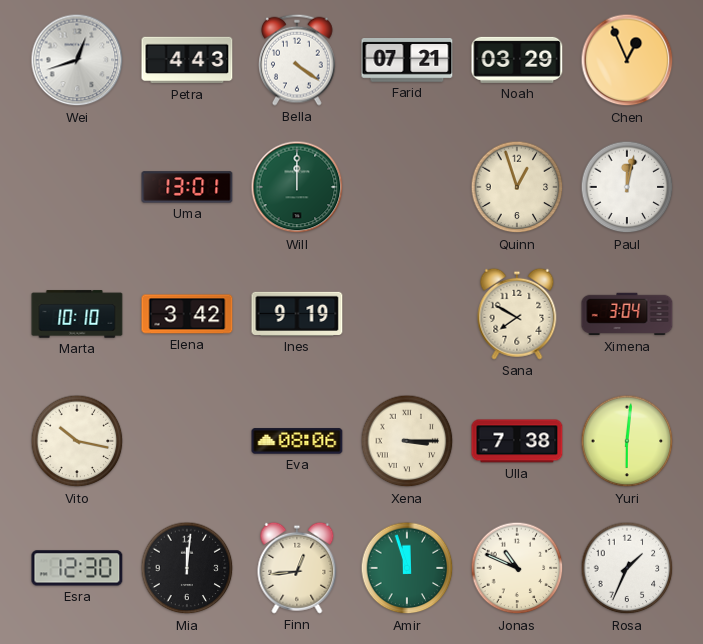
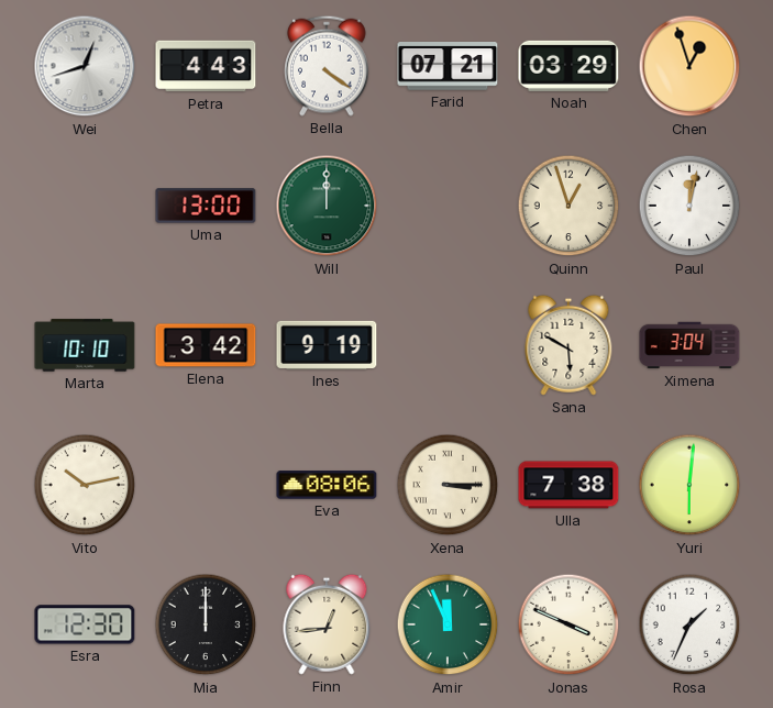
Chen: 12:56 -> 12:57 (689, 66)
Uma: 13:01 -> 13:00 (206, 206)
Sana: 7:50 -> 5:50 (568, 345)
Vito: 10:17 -> 10:13 (85, 485)
Mia: 12:01 -> 12:00 (206, 624)
Amir: 11:57 -> 11:56 (448, 624)
Jonas: 10:49 -> 3:49 (568, 624)
